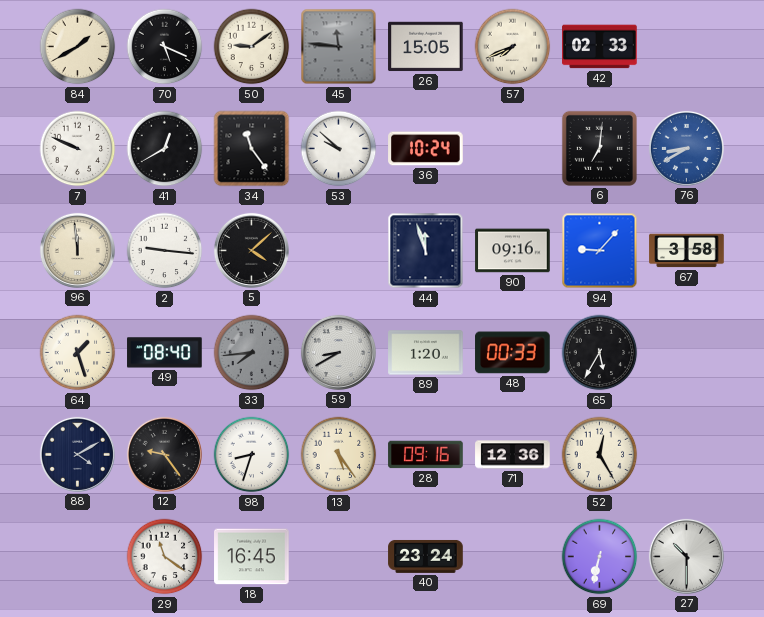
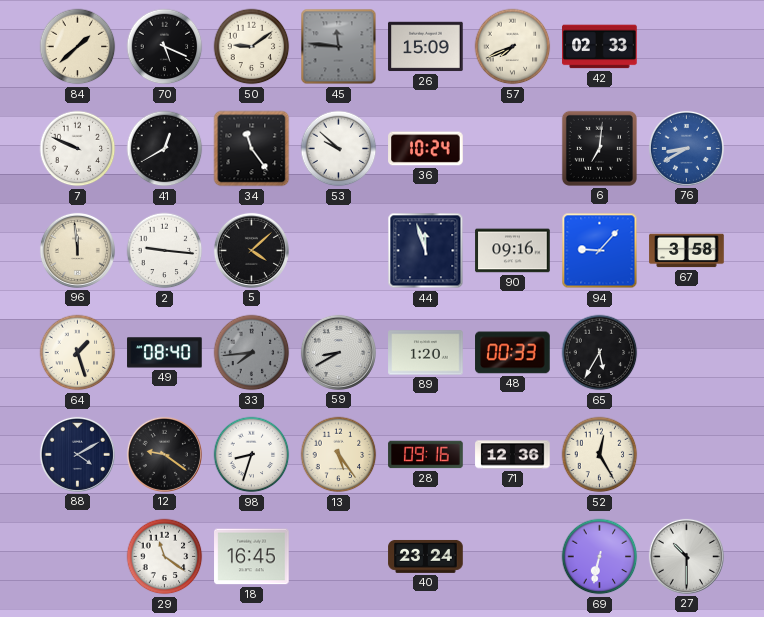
84: 1:40 -> 1:38 (78, 47)
26: 15:05 -> 15:09 (426, 47)
12: 9:24 -> 9:21 (164, 454)
